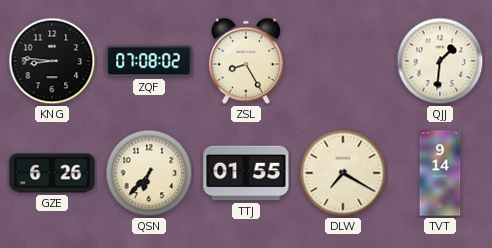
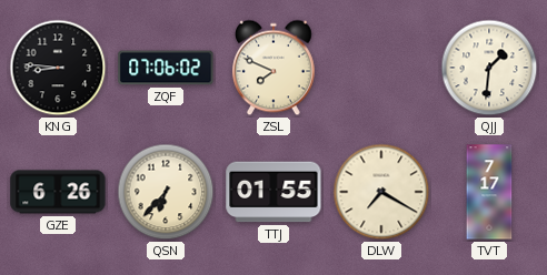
ZQF: 07:08 -> 07:06 (166, 68)
ZSL: 8:25 -> 7:49 (273, 68)
TVT: 9:14 -> 7:17 (489, 192)
